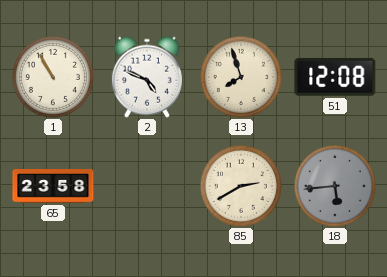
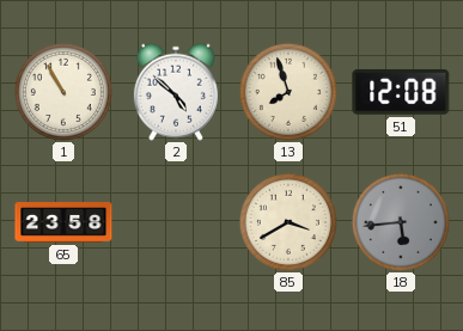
2: 4:49 -> 4:52 (176, 92)
85: 2:40 -> 3:40 (288, 222)
